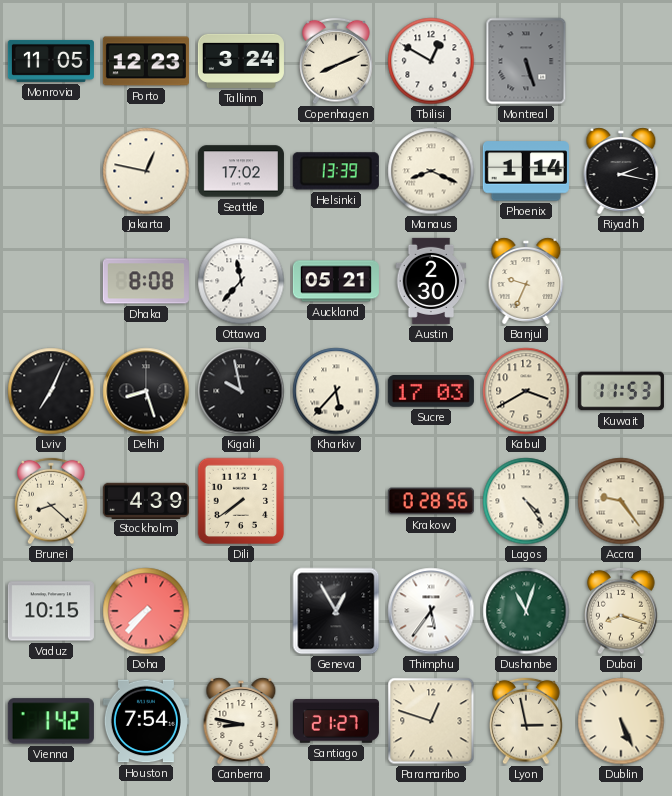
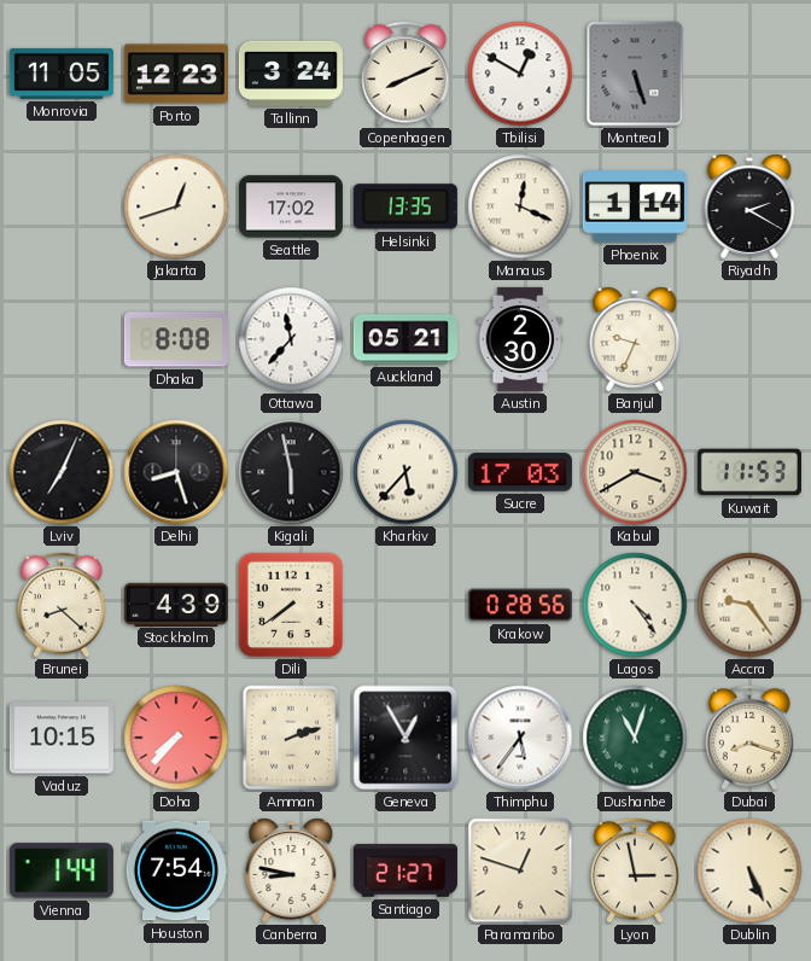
Jakarta: 12:47 -> 12:42 (176, 206)
Helsinki: 13:39 -> 13:35 (405, 206)
Manaus: 8:19 -> 12:19 (520, 206)
Riyadh: 2:17 -> 2:20 (749, 206)
Kigali: 9:58 -> 5:58 (291, 472)
Amman: none -> 2:12 (291, 738)
Vienna: 1:42 -> 1:44 (62, 870)
